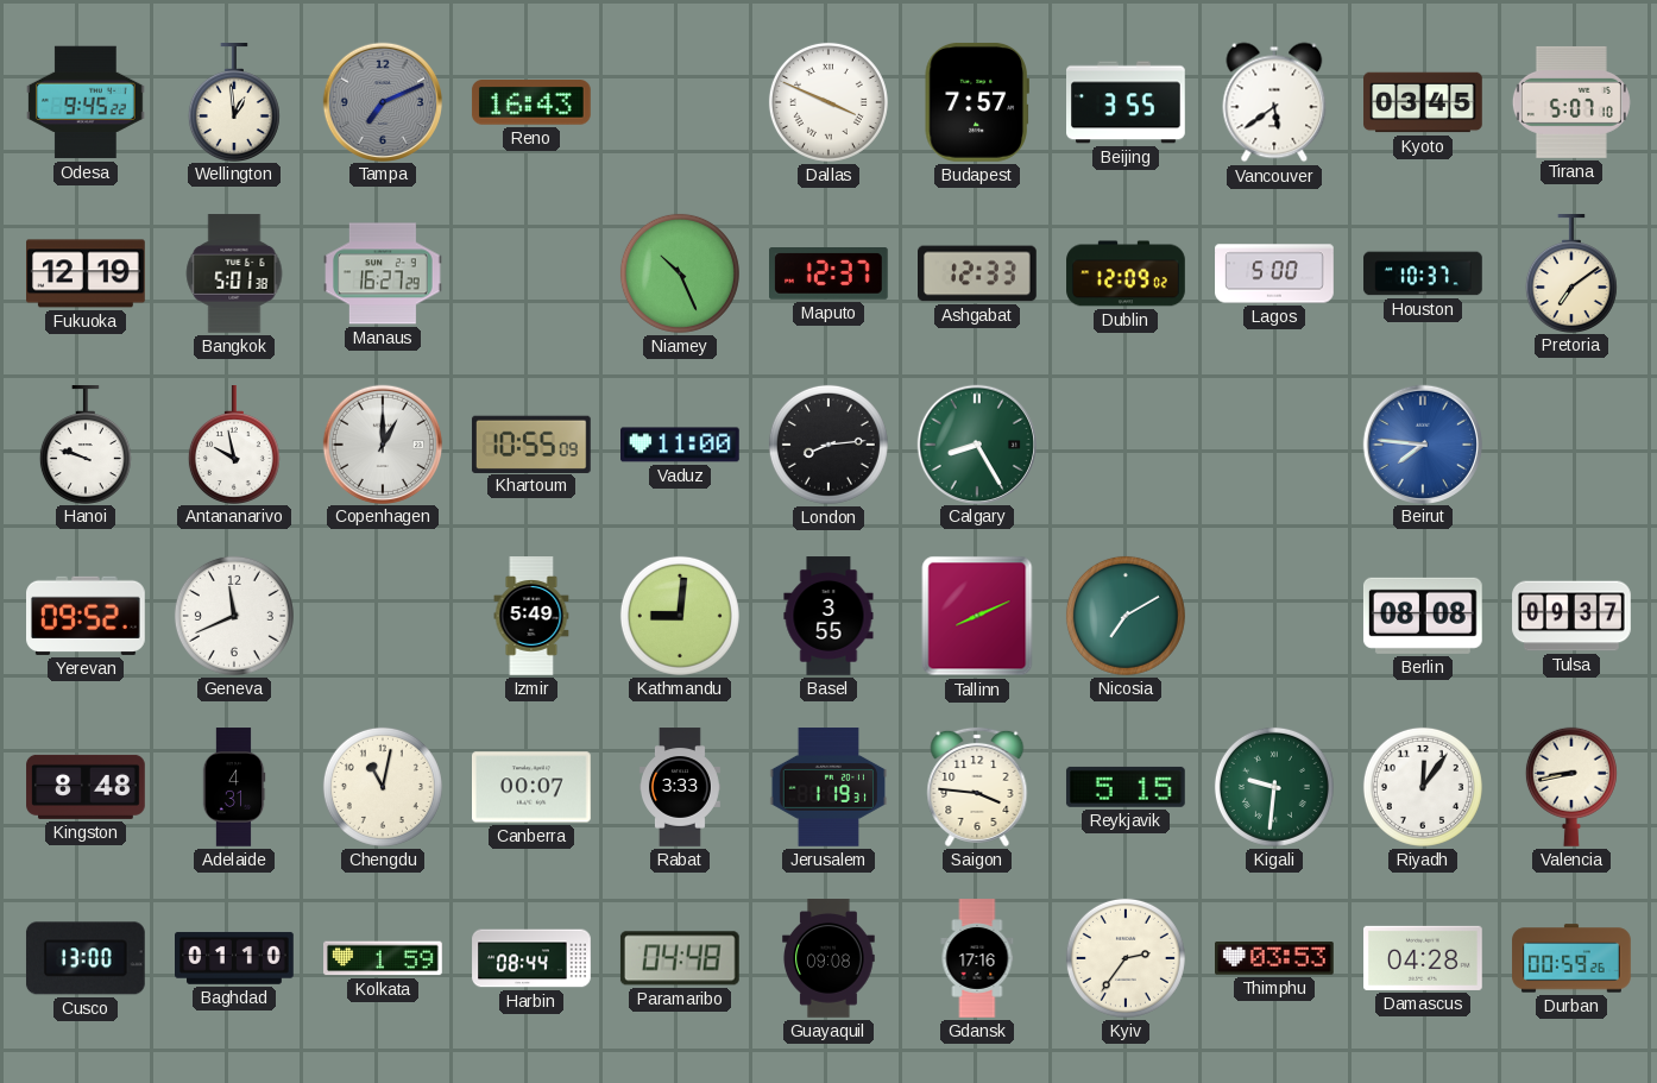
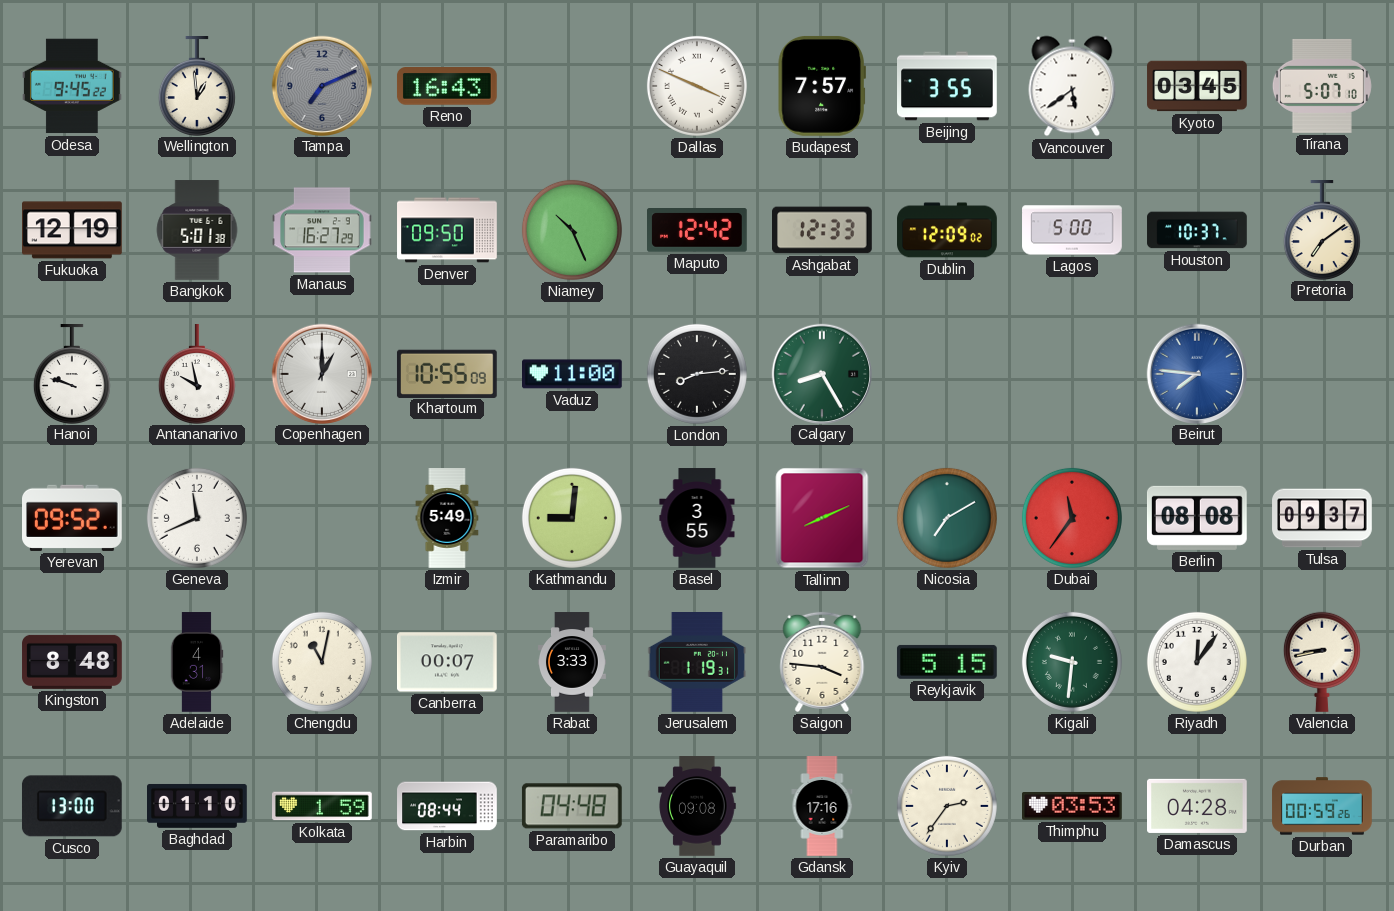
Denver: none -> 09:50 (447, 230)
Maputo: 12:37 -> 12:42 (698, 230)
Dubai: none -> 11:36 (1072, 518)
